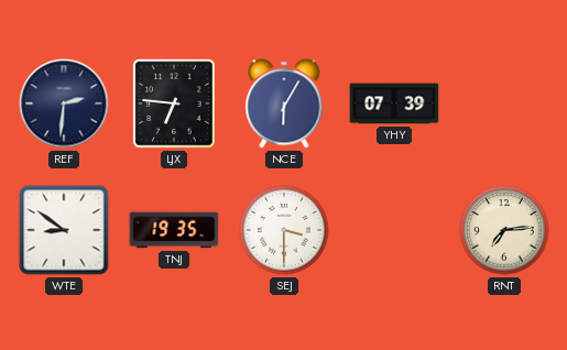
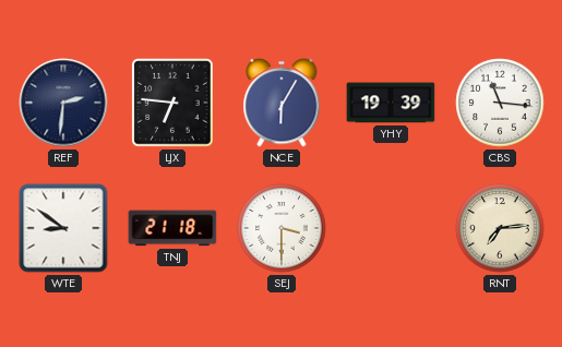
YHY: 07:39 -> 19:39 (391, 103)
CBS: none -> 11:16 (500, 103)
TNJ: 19:35 -> 21:18 (172, 228)
